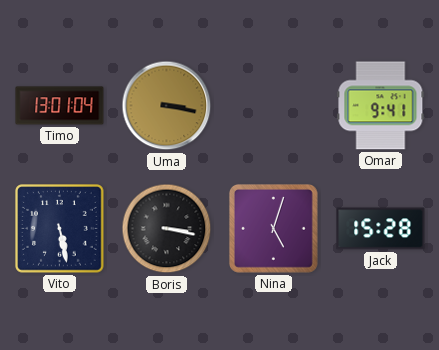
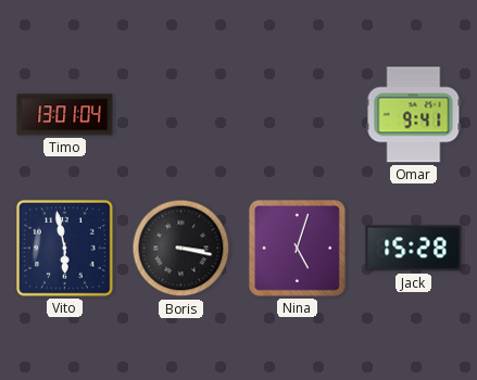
Uma: 3:17 -> none (167, 106)
Vito: 5:28 -> 5:58 (65, 249)
